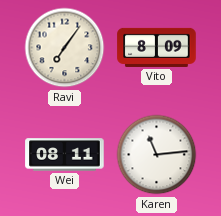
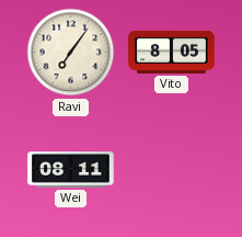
Vito: 8:09 -> 8:05 (172, 52)
Karen: 11:14 -> none (157, 155)
